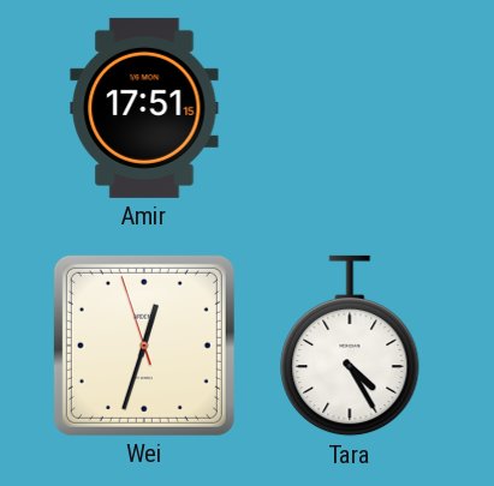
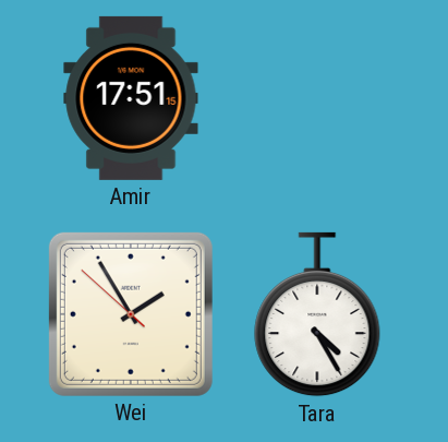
Wei: 12:32 -> 1:54 (131, 314)
